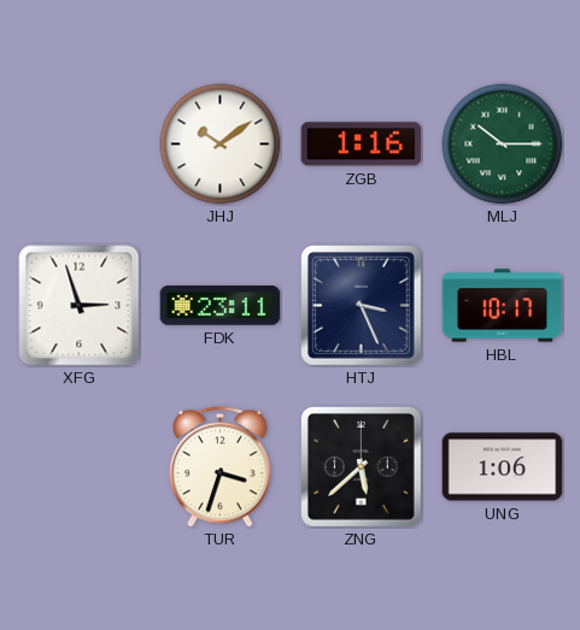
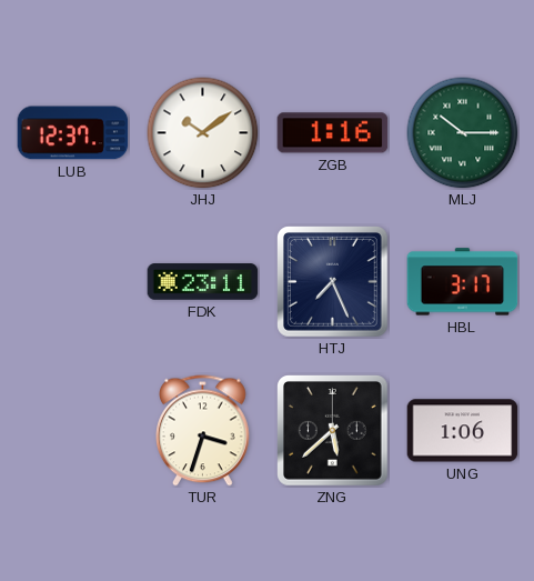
LUB: none -> 12:37 (73, 133)
XFG: 2:57 -> none (80, 306)
HTJ: 3:26 -> 7:26 (333, 282)
HBL: 10:17 -> 3:17 (463, 282)
